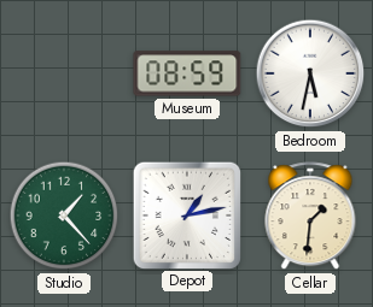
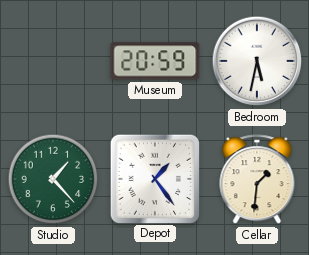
Museum: 08:59 -> 20:59 (155, 61)
Depot: 1:13 -> 1:24 (154, 178)
